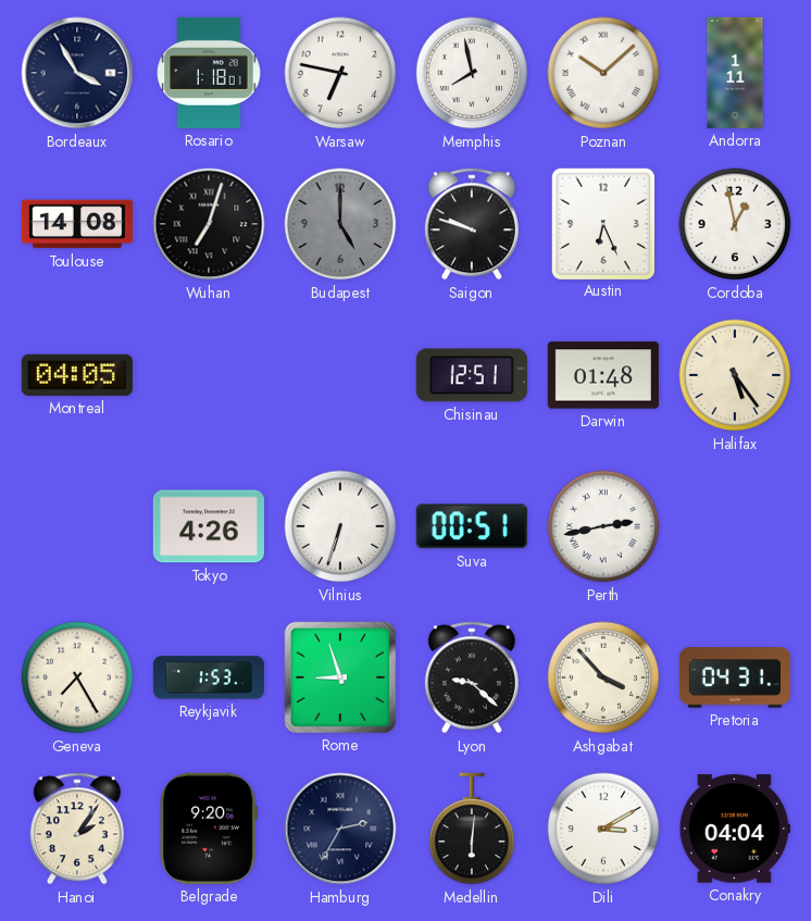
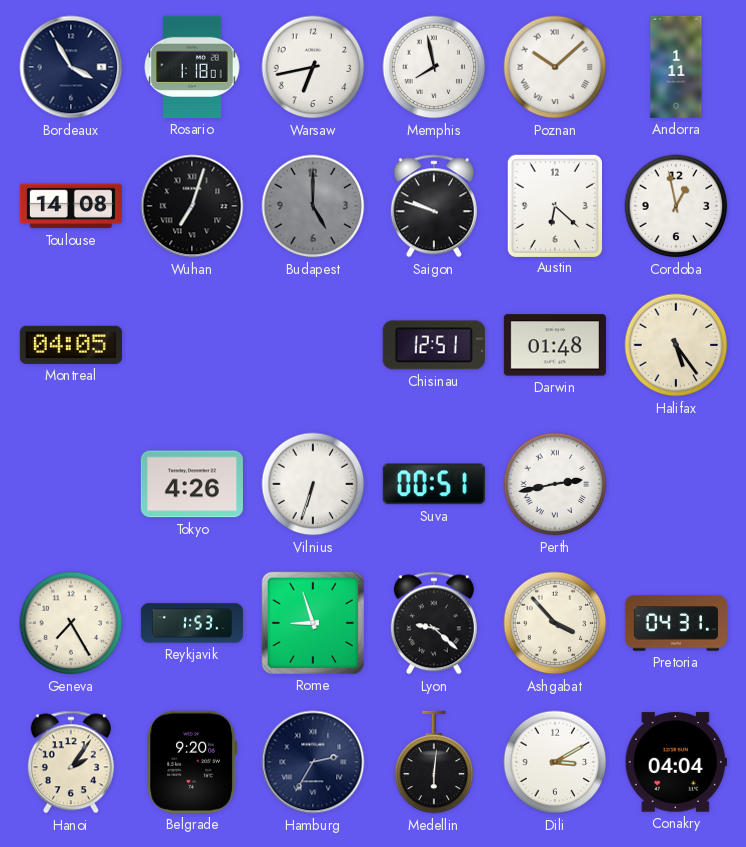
Warsaw: 6:47 -> 6:43 (313, 67)
Austin: 6:26 -> 6:22 (554, 205)
